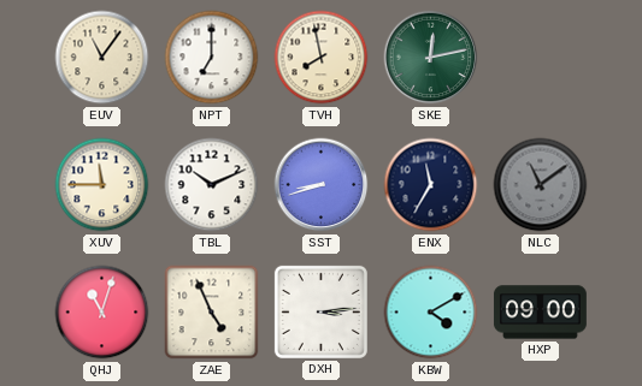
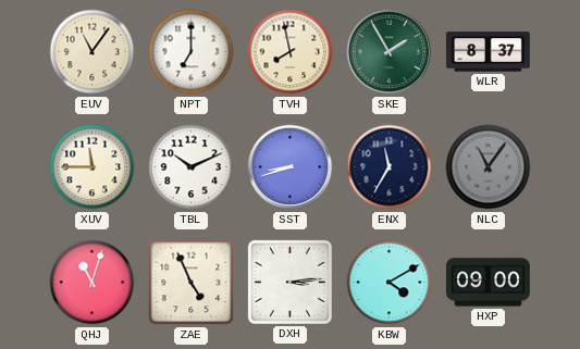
SKE: 12:13 -> 1:55 (390, 52)
WLR: none -> 8:37 (488, 52)
NLC: 11:09 -> 11:06 (489, 167)
